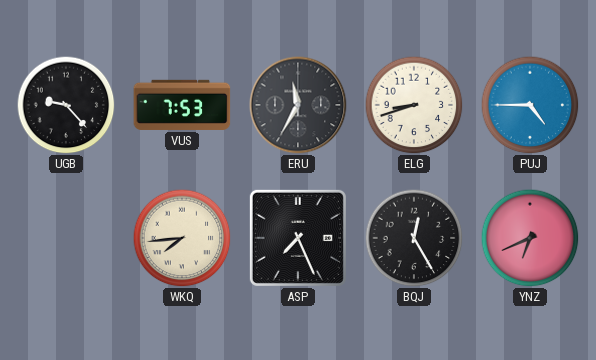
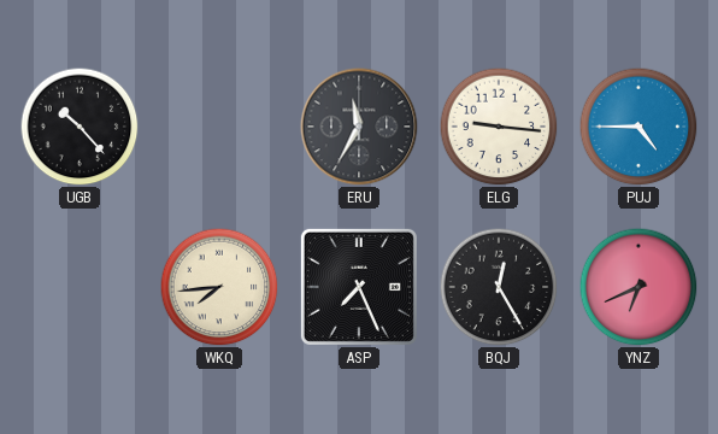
UGB: 9:23 -> 10:23 (80, 127)
VUS: 7:53 -> none (182, 105)
ELG: 8:42 -> 9:16 (499, 127)
